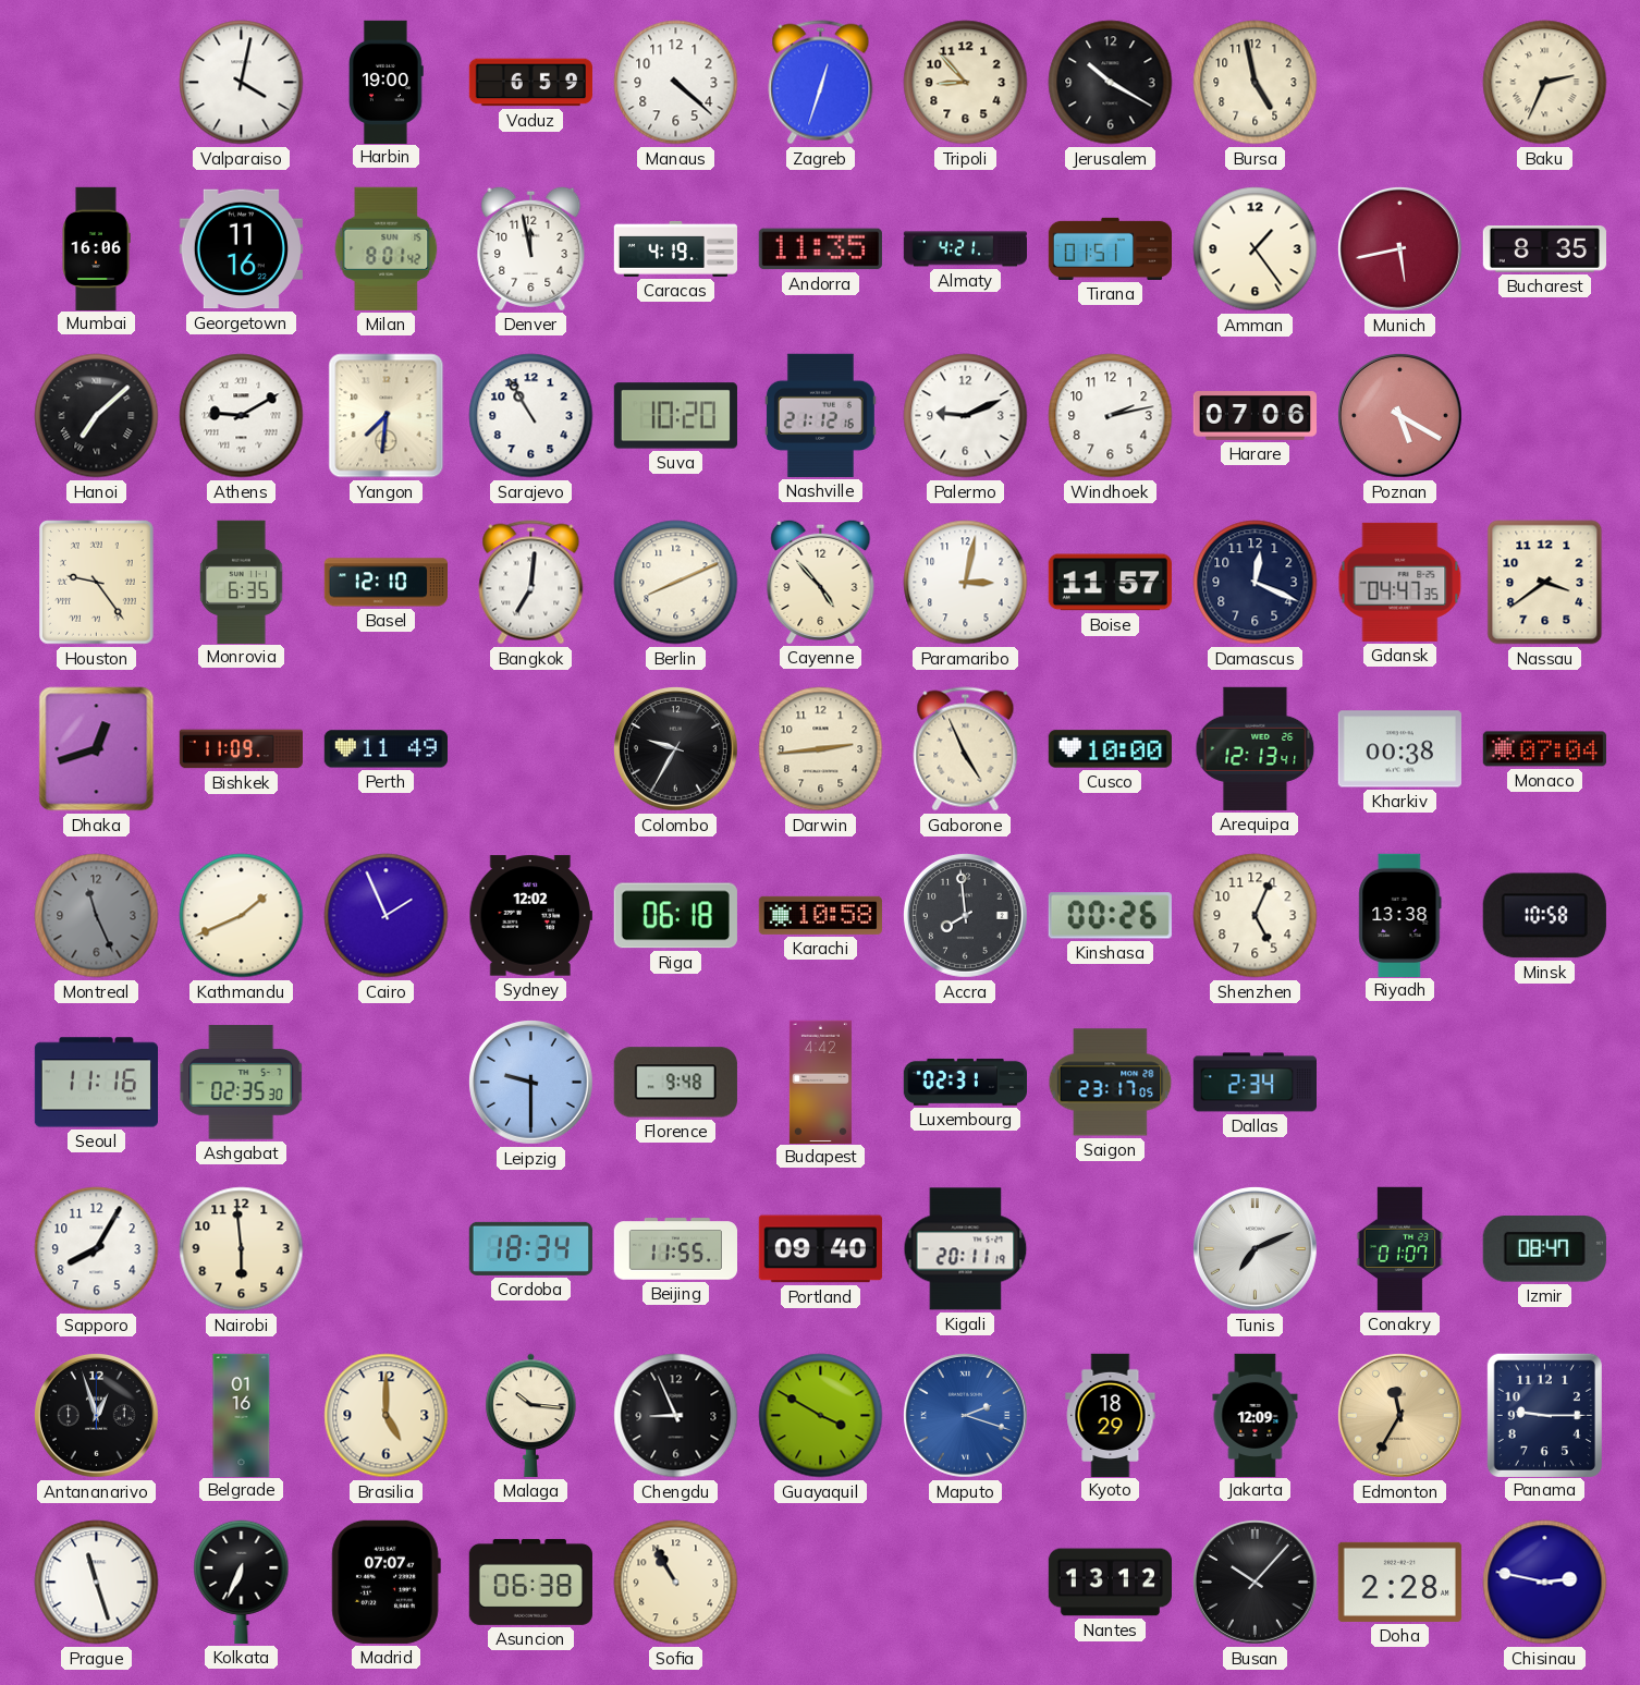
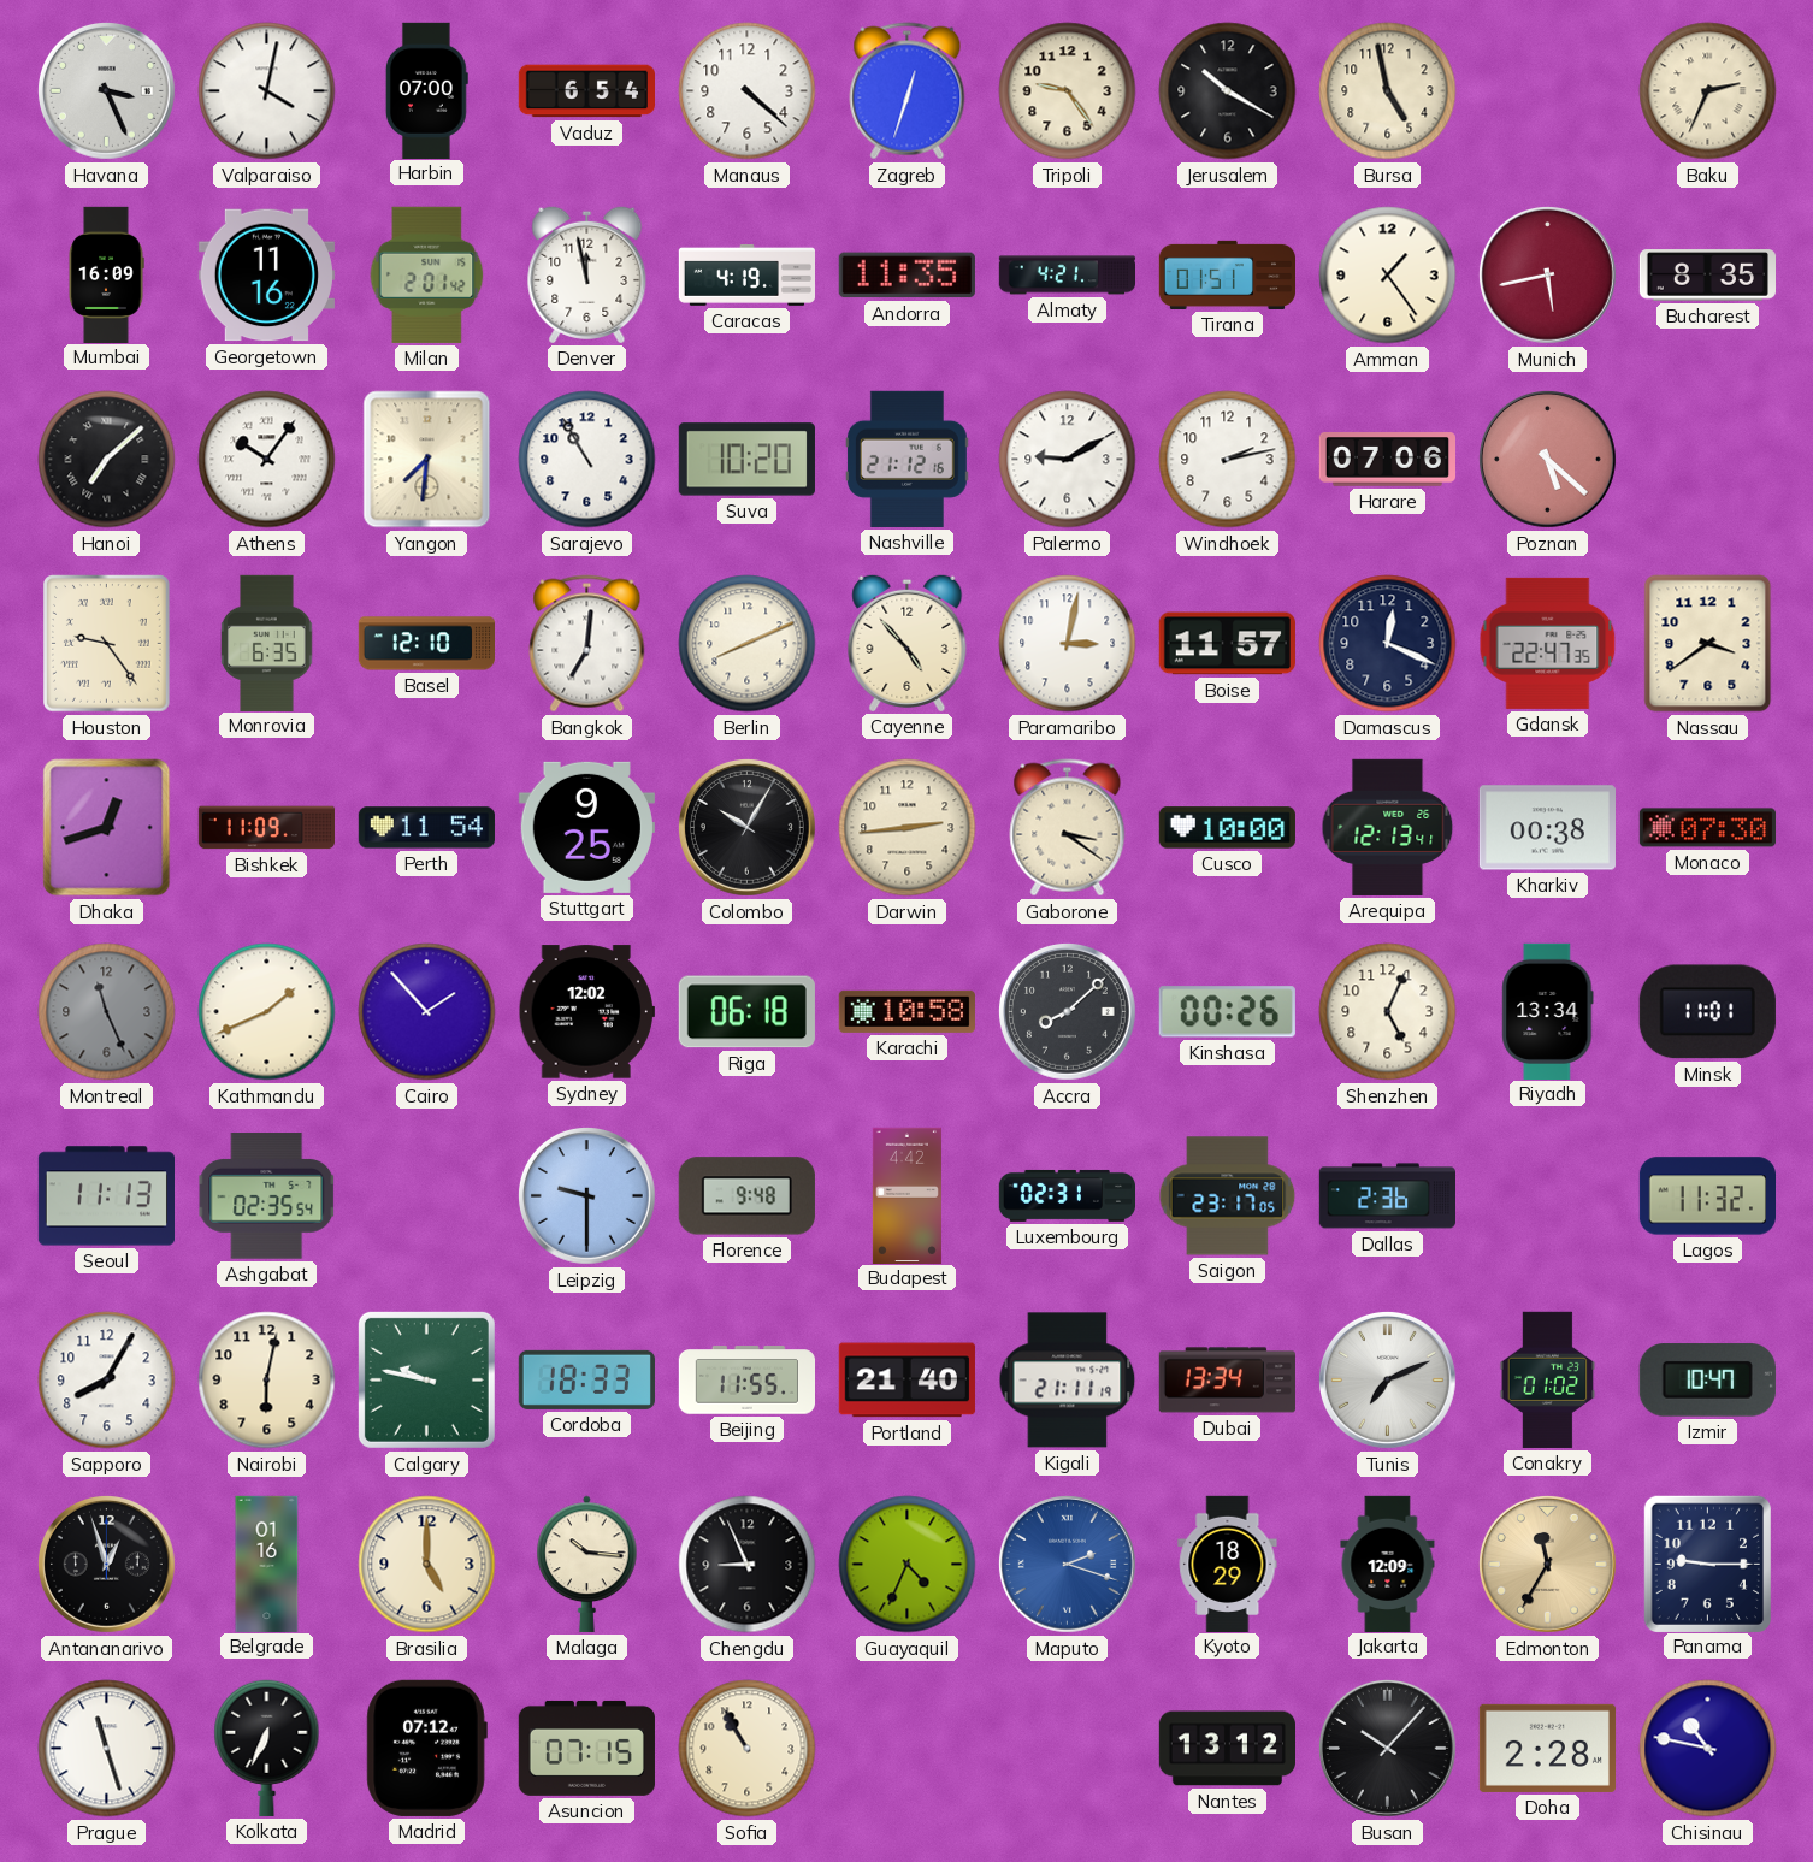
Havana: none -> 3:26 (106, 91)
Harbin: 19:00 -> 07:00 (426, 90)
Vaduz: 6:59 -> 6:54 (586, 91)
Tripoli: 8:53 -> 9:24 (1068, 91)
Mumbai: 16:06 -> 16:09 (106, 274)
Milan: 8:01 -> 2:01 (427, 274)
Athens: 9:10 -> 10:06 (267, 460)
Palermo: 9:11 -> 9:10 (1068, 460)
Poznan: 5:20 -> 5:22 (1547, 460)
Gdansk: 04:47 -> 22:47 (1548, 643)
Perth: 11:49 -> 11:54 (426, 828)
Stuttgart: none -> 9:25 (586, 827)
Colombo: 9:35 -> 10:05 (746, 828)
Gaborone: 4:56 -> 3:21 (1068, 828)
Monaco: 07:04 -> 07:30 (1707, 828)
Cairo: 1:56 -> 1:53 (427, 1012)
Accra: 7:59 -> 8:08 (1067, 1012)
Riyadh: 13:38 -> 13:34 (1548, 1011)
Minsk: 10:58 -> 11:01 (1707, 1012)
Seoul: 11:16 -> 11:13 (106, 1196)
Ashgabat: 02:35:30 -> 02:35:54 (267, 1196)
Dallas: 2:34 -> 2:36 (1387, 1196)
Lagos: none -> 11:32 (1707, 1196)
Nairobi: 5:59 -> 6:02 (267, 1381)
Calgary: none -> 9:47 (426, 1379)
Cordoba: 18:34 -> 18:33 (586, 1379)
Portland: 09:40 -> 21:40 (906, 1381)
Kigali: 20:11 -> 21:11 (1068, 1381)
Dubai: none -> 13:34 (1227, 1381)
Conakry: 01:07 -> 01:02 (1548, 1379)
Izmir: 08:47 -> 10:47 (1707, 1381)
Guayaquil: 3:50 -> 4:34 (908, 1565)
Madrid: 07:07 -> 07:12 (426, 1748)
Asuncion: 06:38 -> 07:15 (586, 1748)
Chisinau: 2:47 -> 10:47 (1708, 1749)
